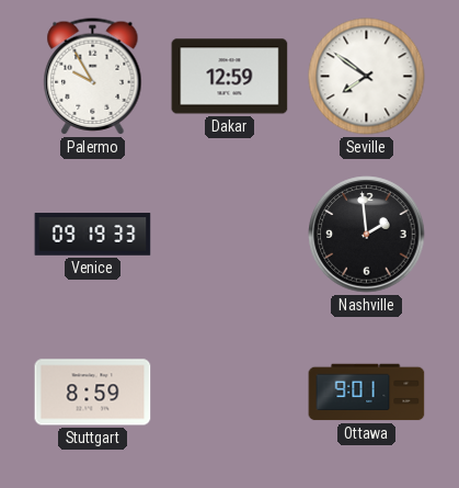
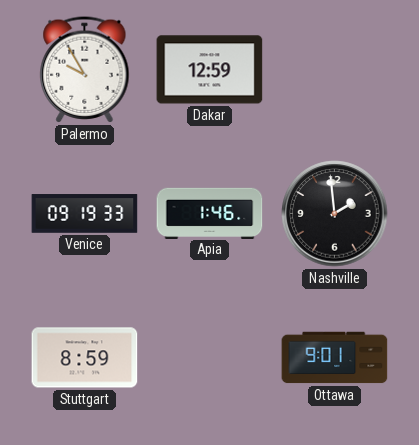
Seville: 7:51 -> none (367, 77)
Apia: none -> 1:46 (210, 213)
